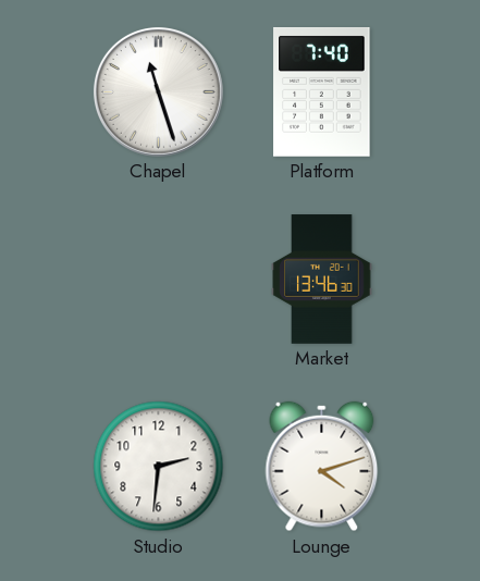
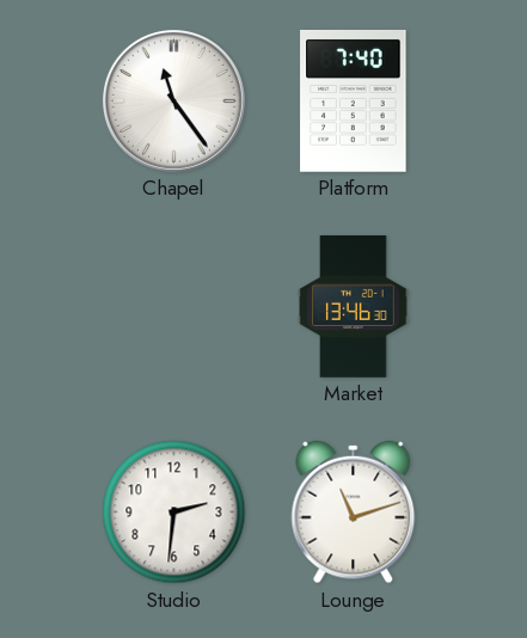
Chapel: 11:27 -> 11:24 (173, 100)
Lounge: 4:12 -> 11:12 (354, 513)
